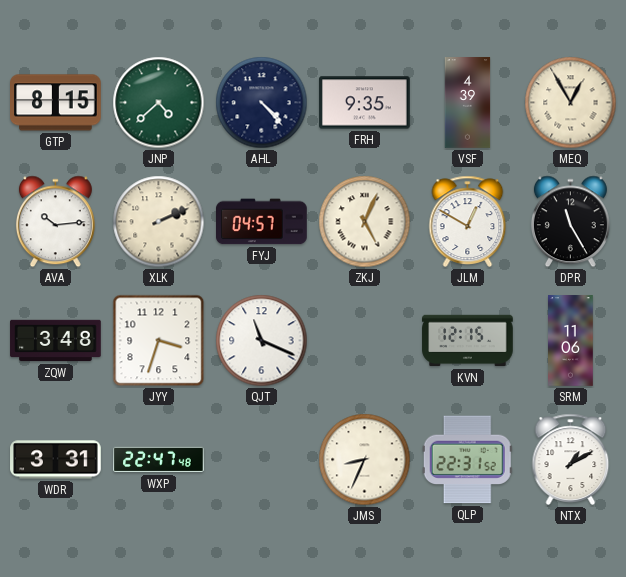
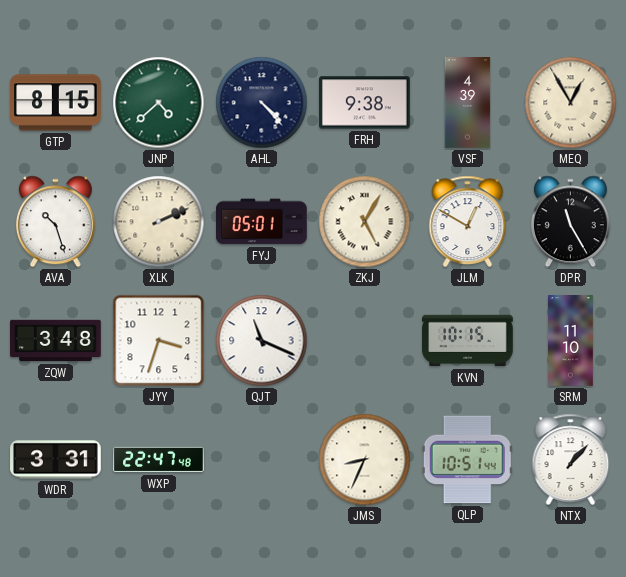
FRH: 9:35 -> 9:38 (365, 103)
AVA: 10:14 -> 10:27 (55, 222)
FYJ: 04:57 -> 05:01 (262, 222)
ZKJ: 5:04 -> 5:05 (365, 222)
KVN: 12:15 -> 10:15 (468, 341)
SRM: 11:06 -> 11:10 (571, 341)
QLP: 22:31 -> 10:51 (467, 460)
NTX: 1:10 -> 1:07 (571, 459)
